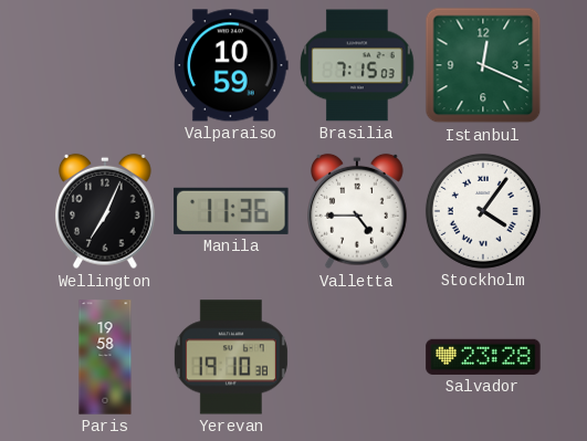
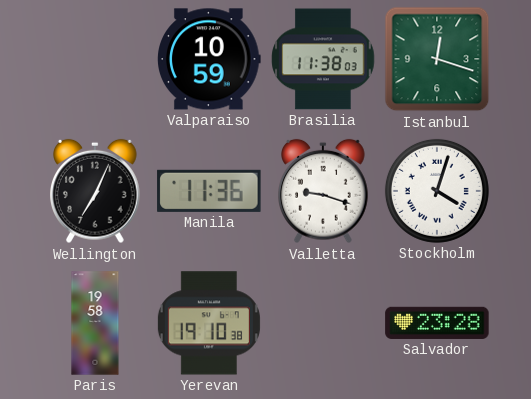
Brasilia: 7:15 -> 11:38 (323, 59)
Istanbul: 12:19 -> 12:18 (437, 59)
Valletta: 4:45 -> 9:18 (324, 191)
Stockholm: 4:06 -> 4:03 (437, 191)
